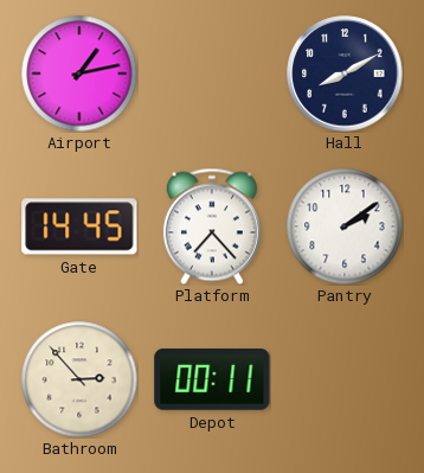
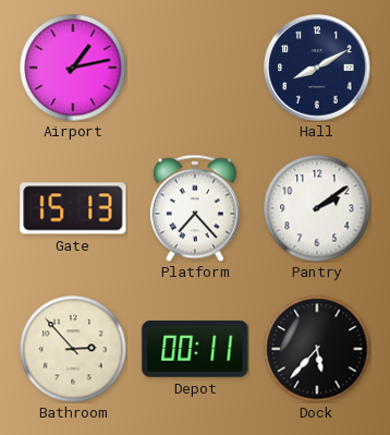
Gate: 14:45 -> 15:13 (73, 208)
Dock: none -> 5:37 (317, 349)
